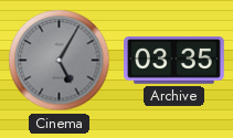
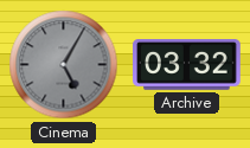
Archive: 03:35 -> 03:32 (187, 65)
